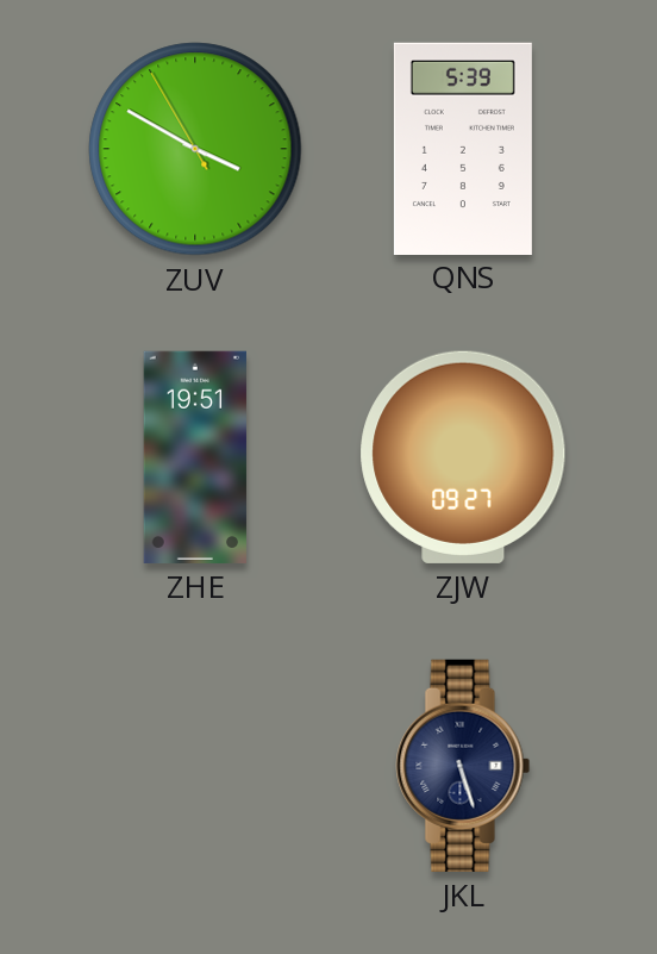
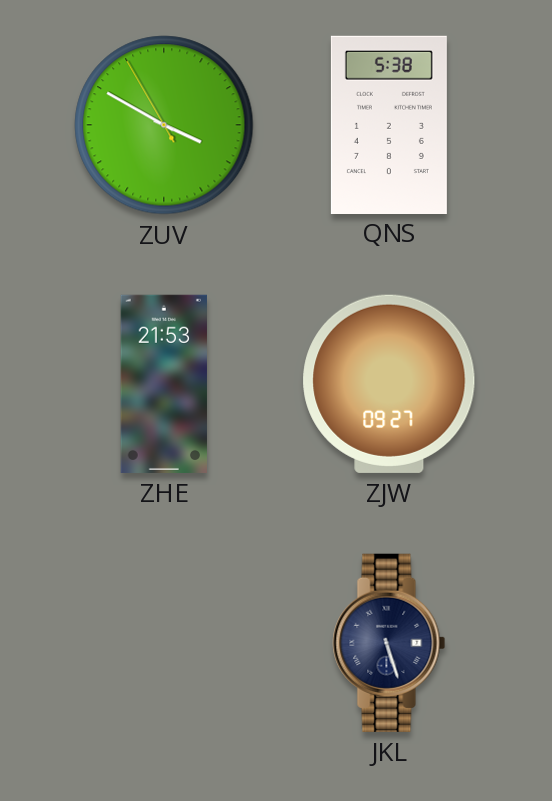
QNS: 5:39 -> 5:38 (389, 124)
ZHE: 19:51 -> 21:53 (164, 384)
